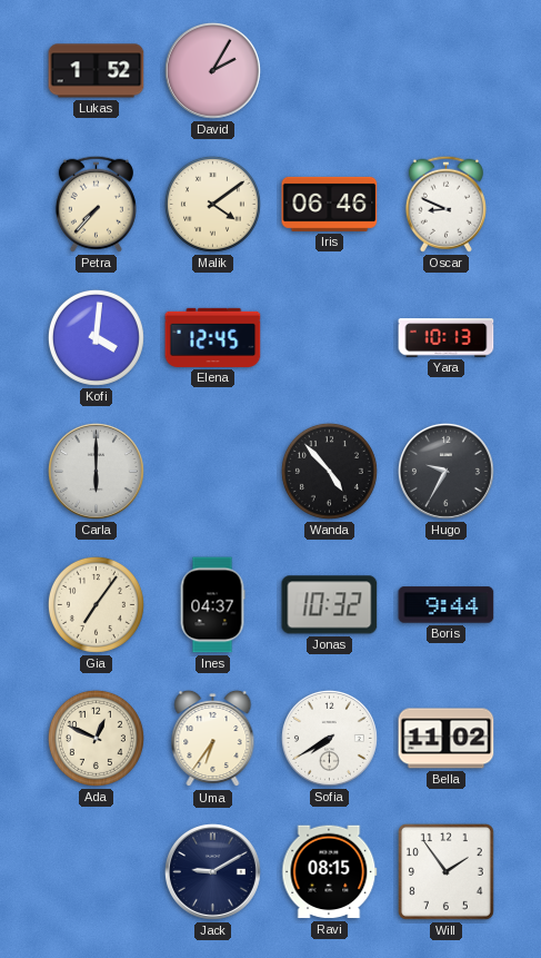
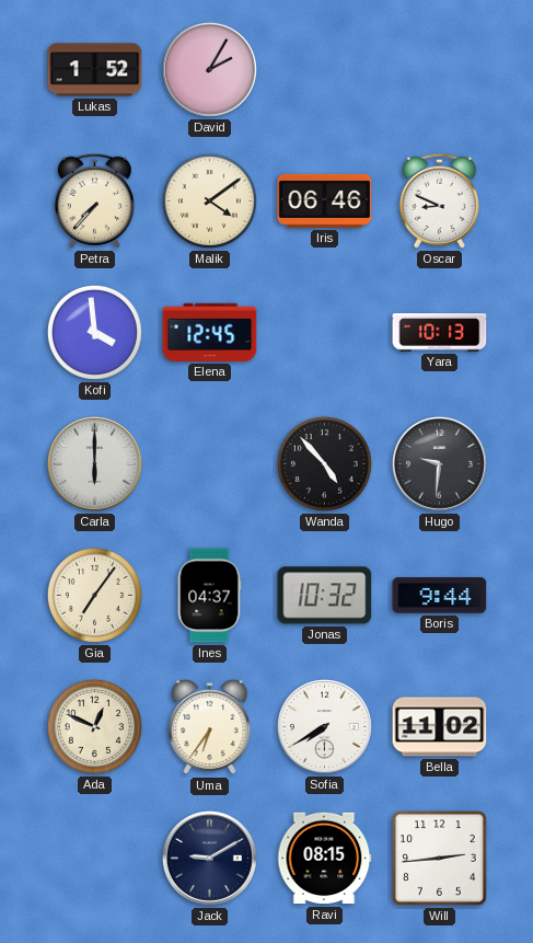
Kofi: 4:01 -> 3:59 (94, 332)
Hugo: 9:35 -> 9:31 (439, 463)
Will: 1:54 -> 2:44 (439, 858)
